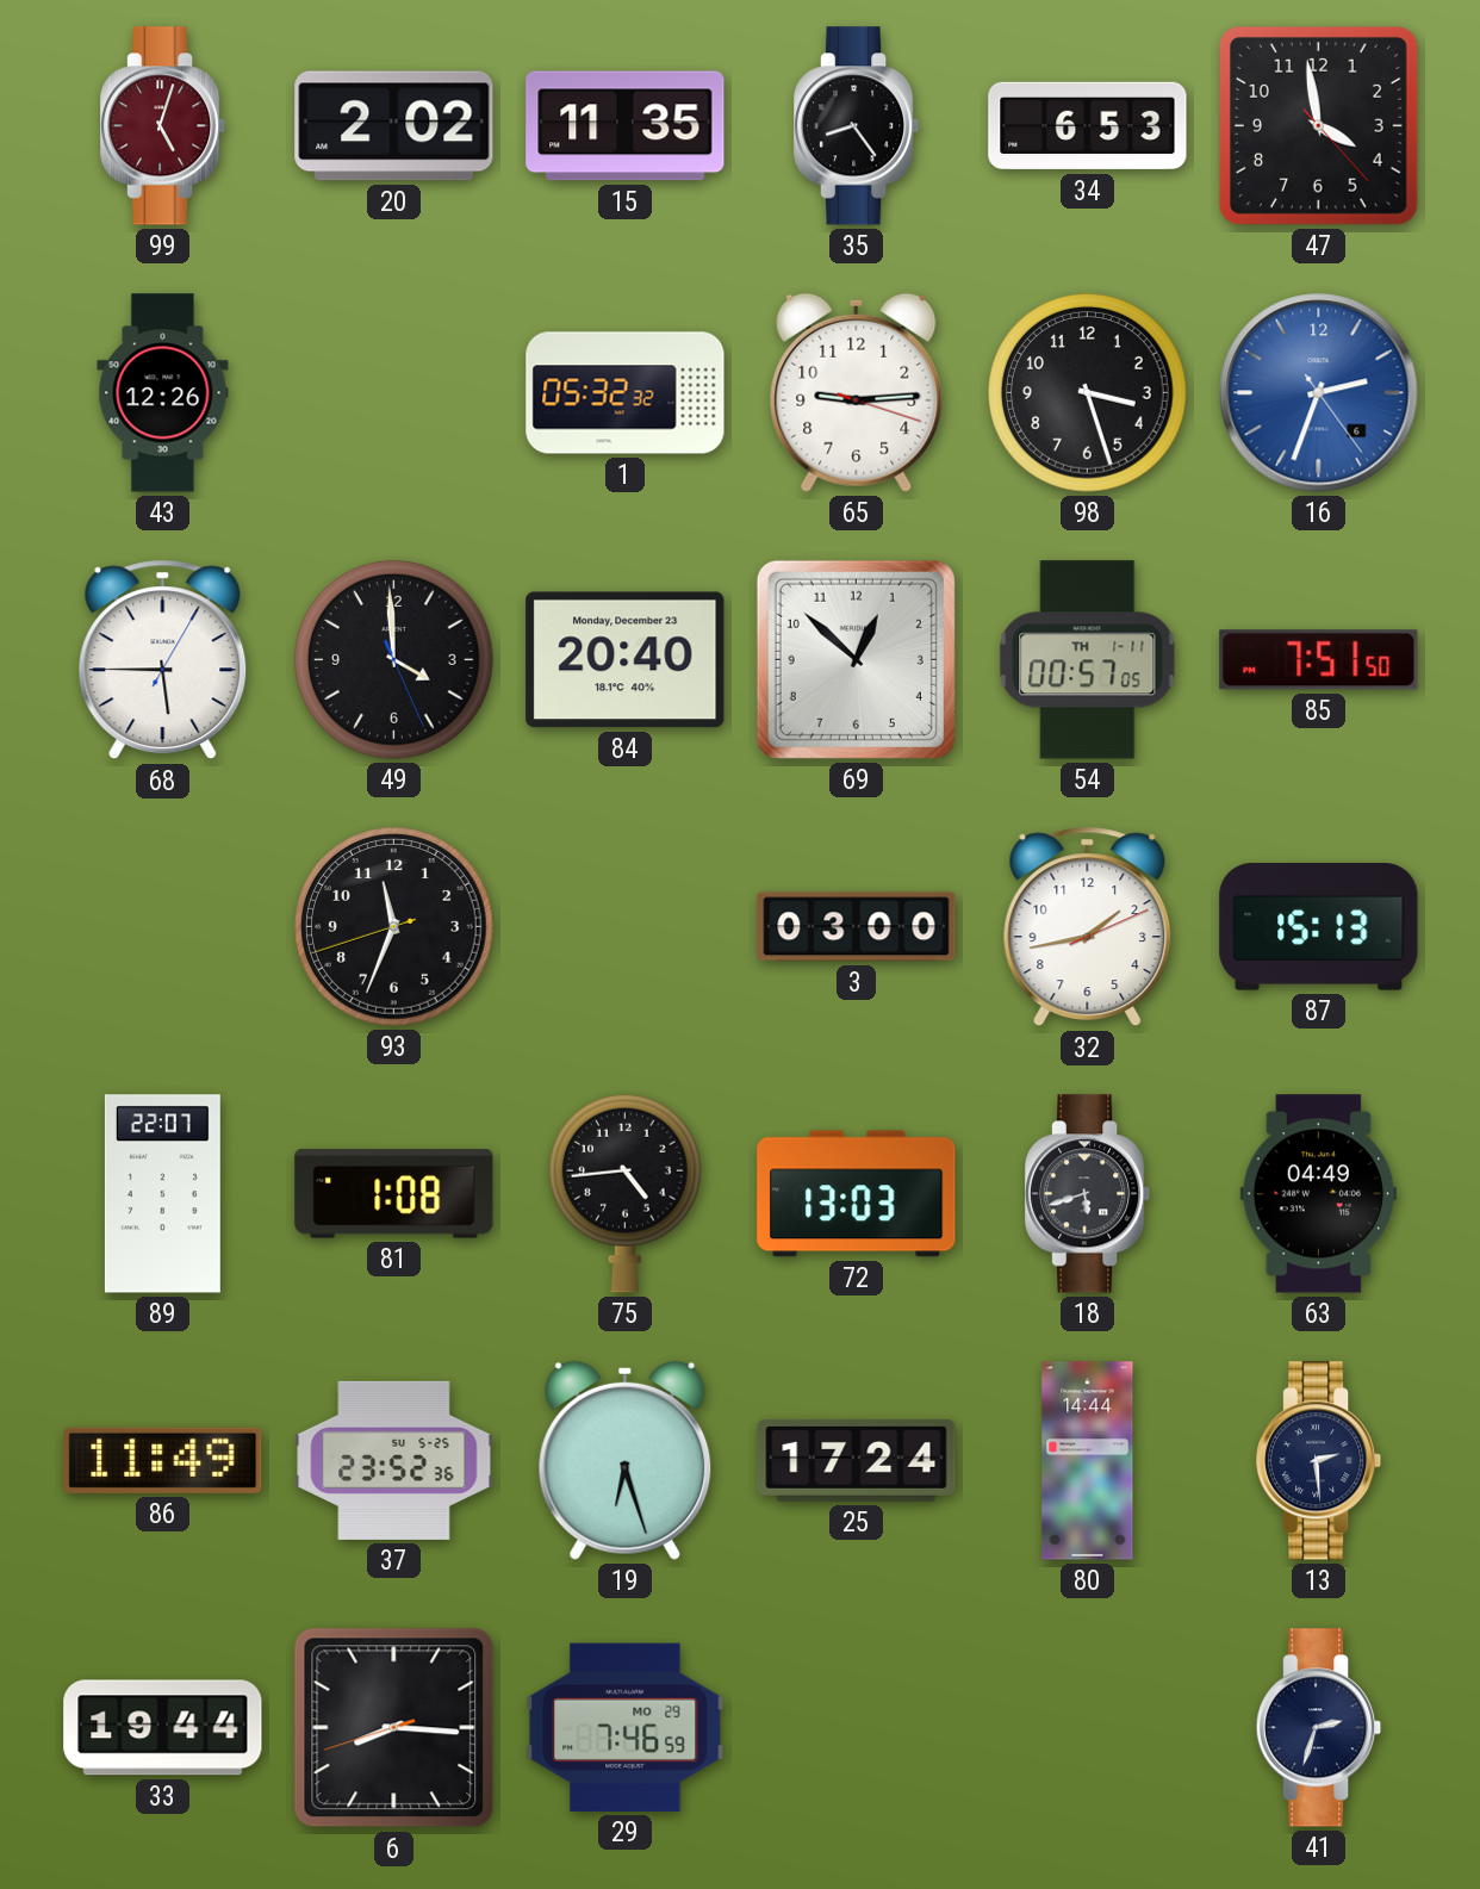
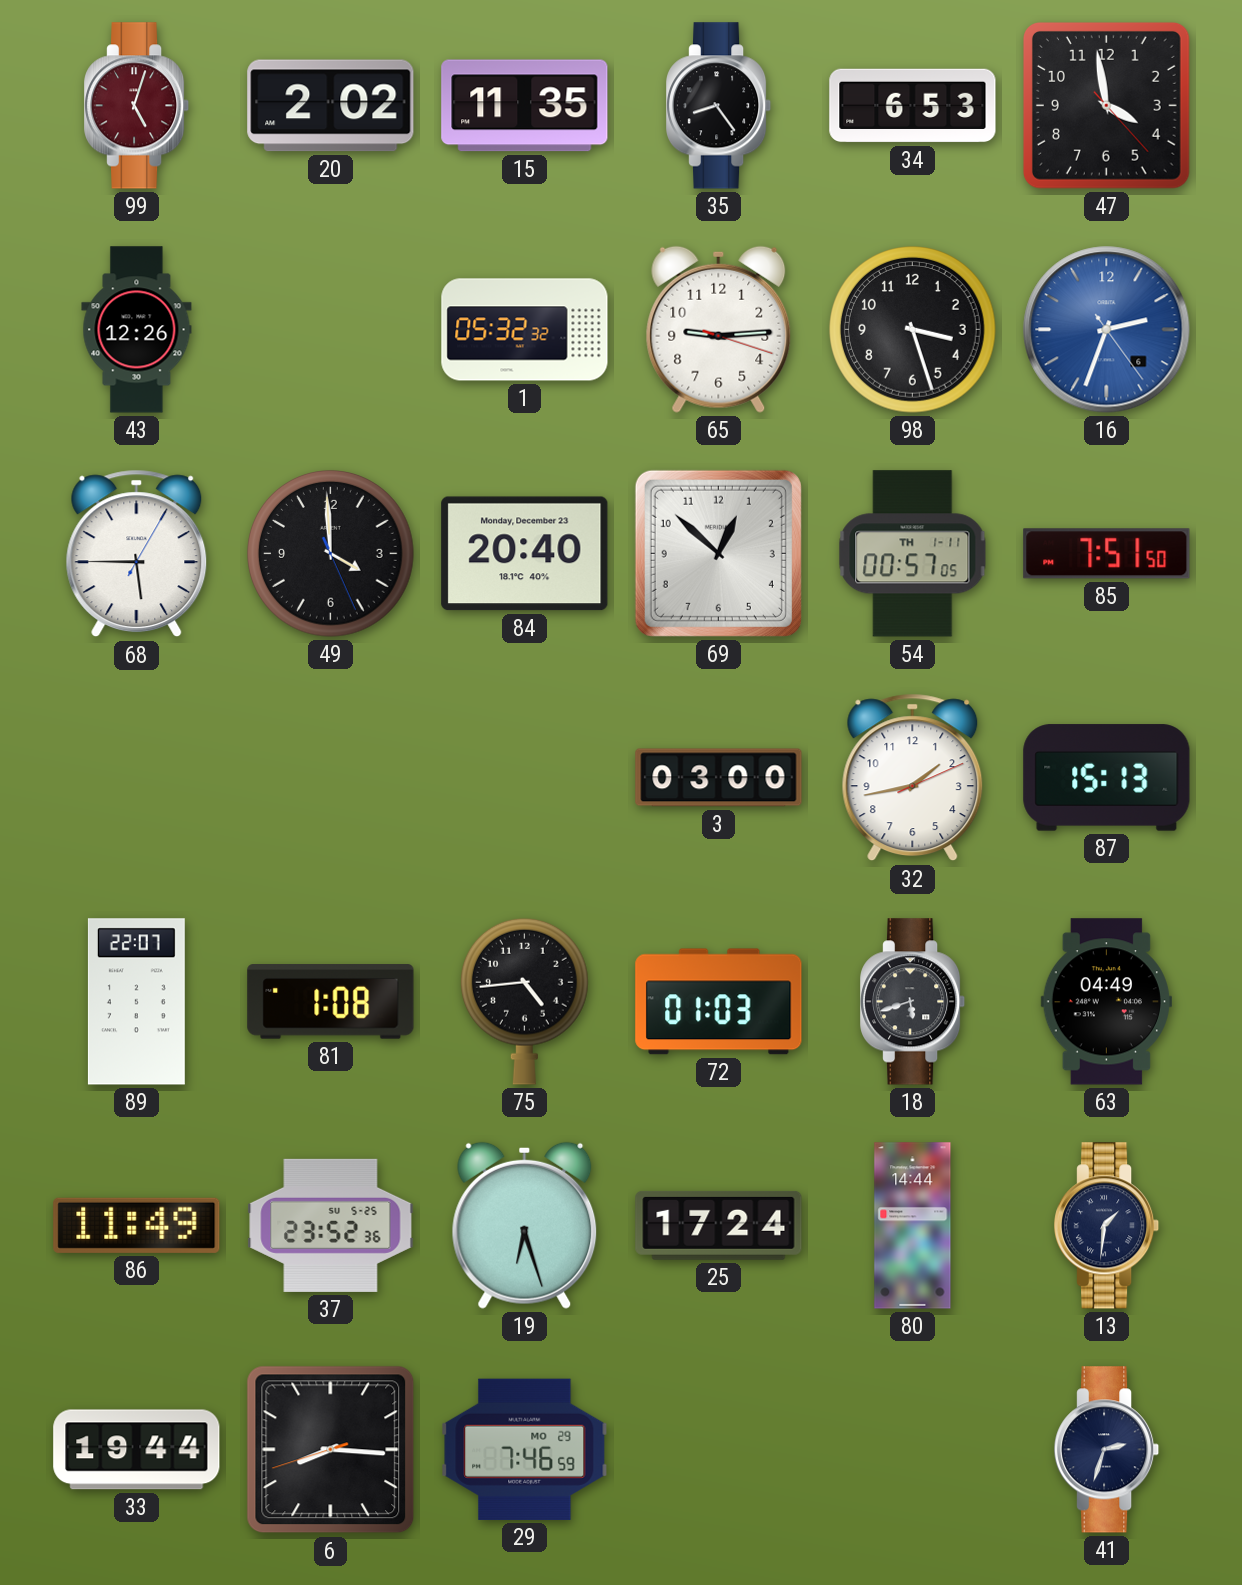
93: 11:33 -> none (394, 927)
72: 13:03 -> 01:03 (719, 1002)
13: 2:29 -> 1:31 (1108, 1226)
